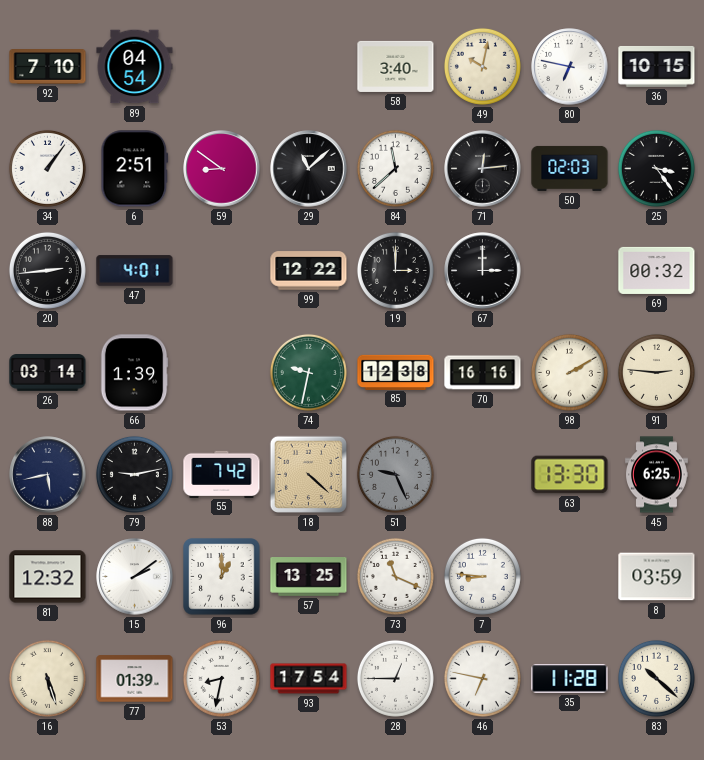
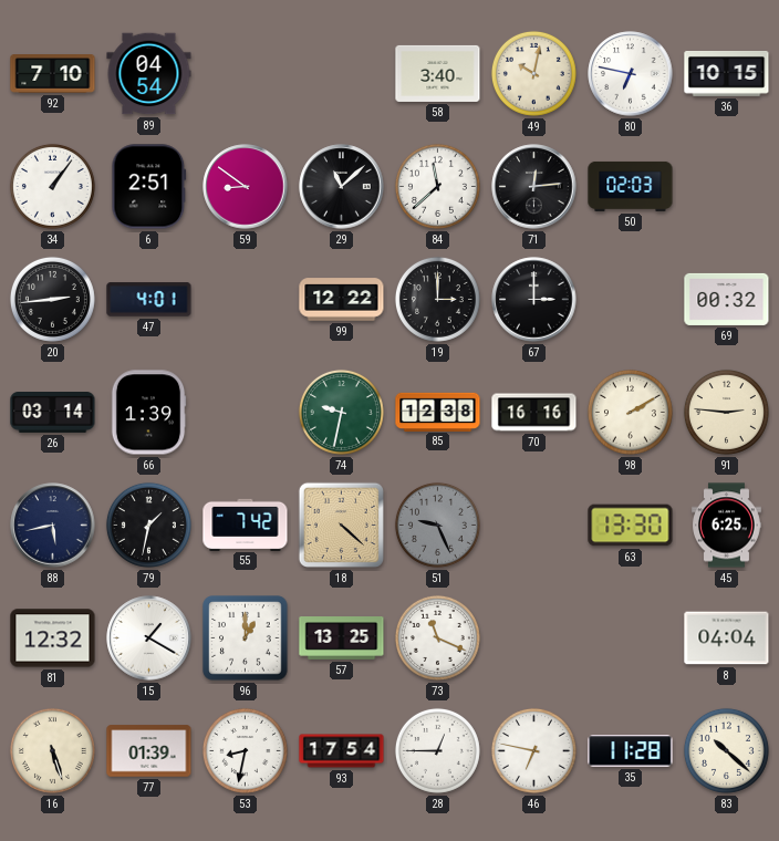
25: 3:24 -> none (656, 168)
79: 9:13 -> 1:32 (148, 525)
15: 2:09 -> 1:20 (149, 638)
7: 8:46 -> none (482, 576)
8: 03:59 -> 04:04 (727, 638)
